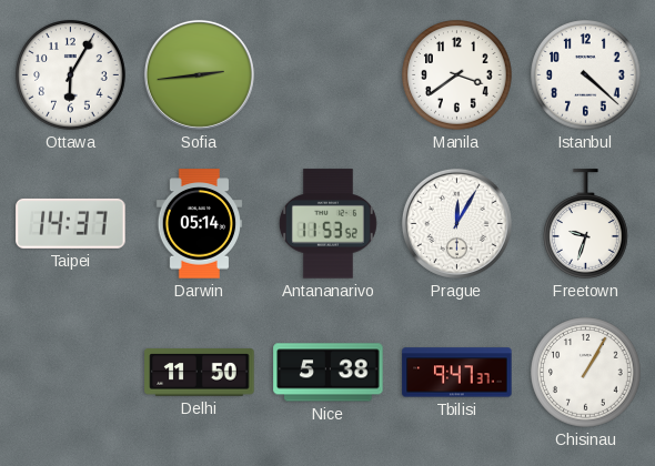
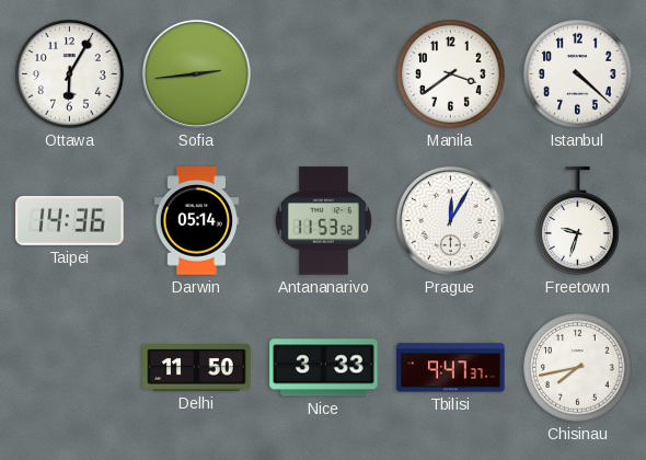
Taipei: 14:37 -> 14:36 (70, 220)
Nice: 5:38 -> 3:33 (324, 368)
Chisinau: 1:05 -> 7:43 (578, 368)
